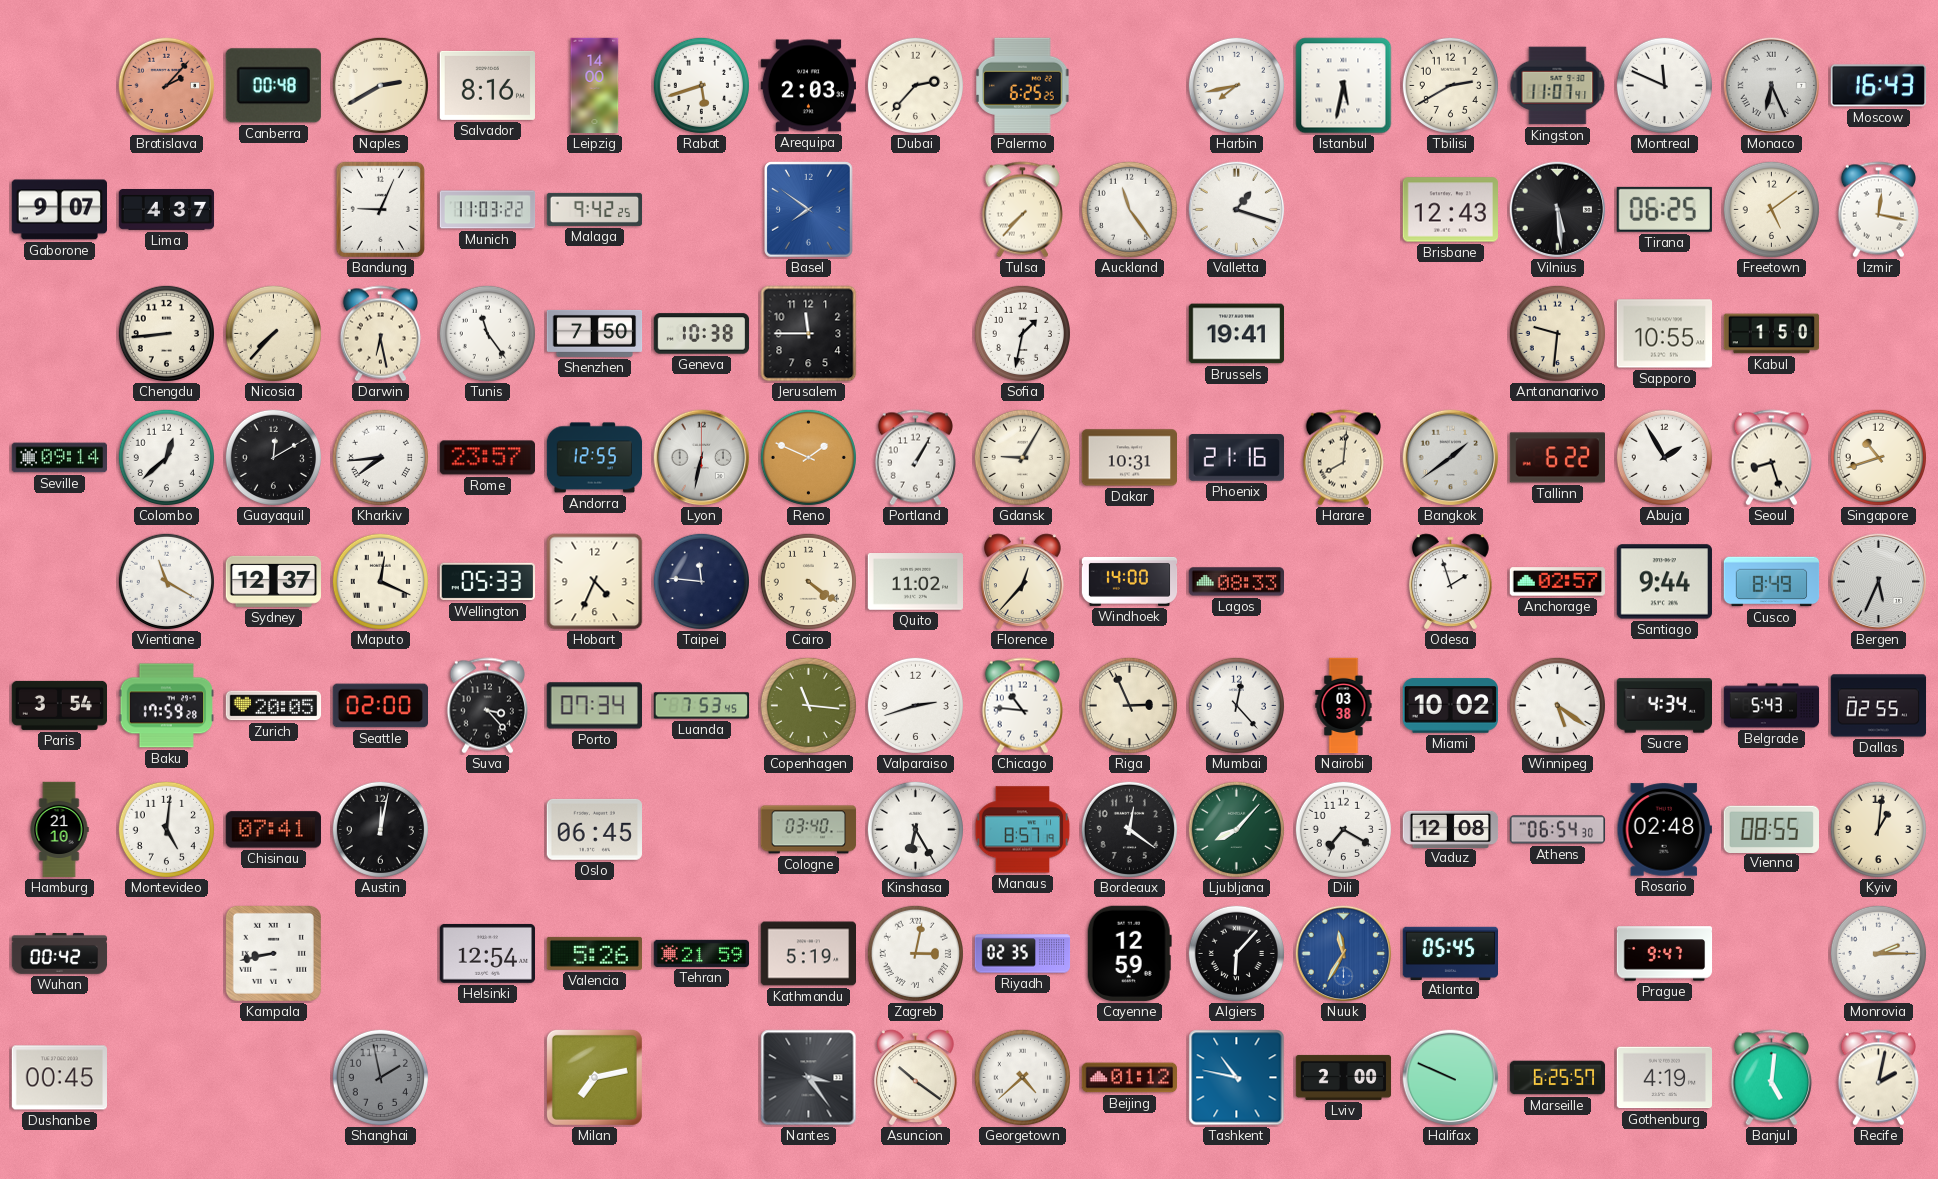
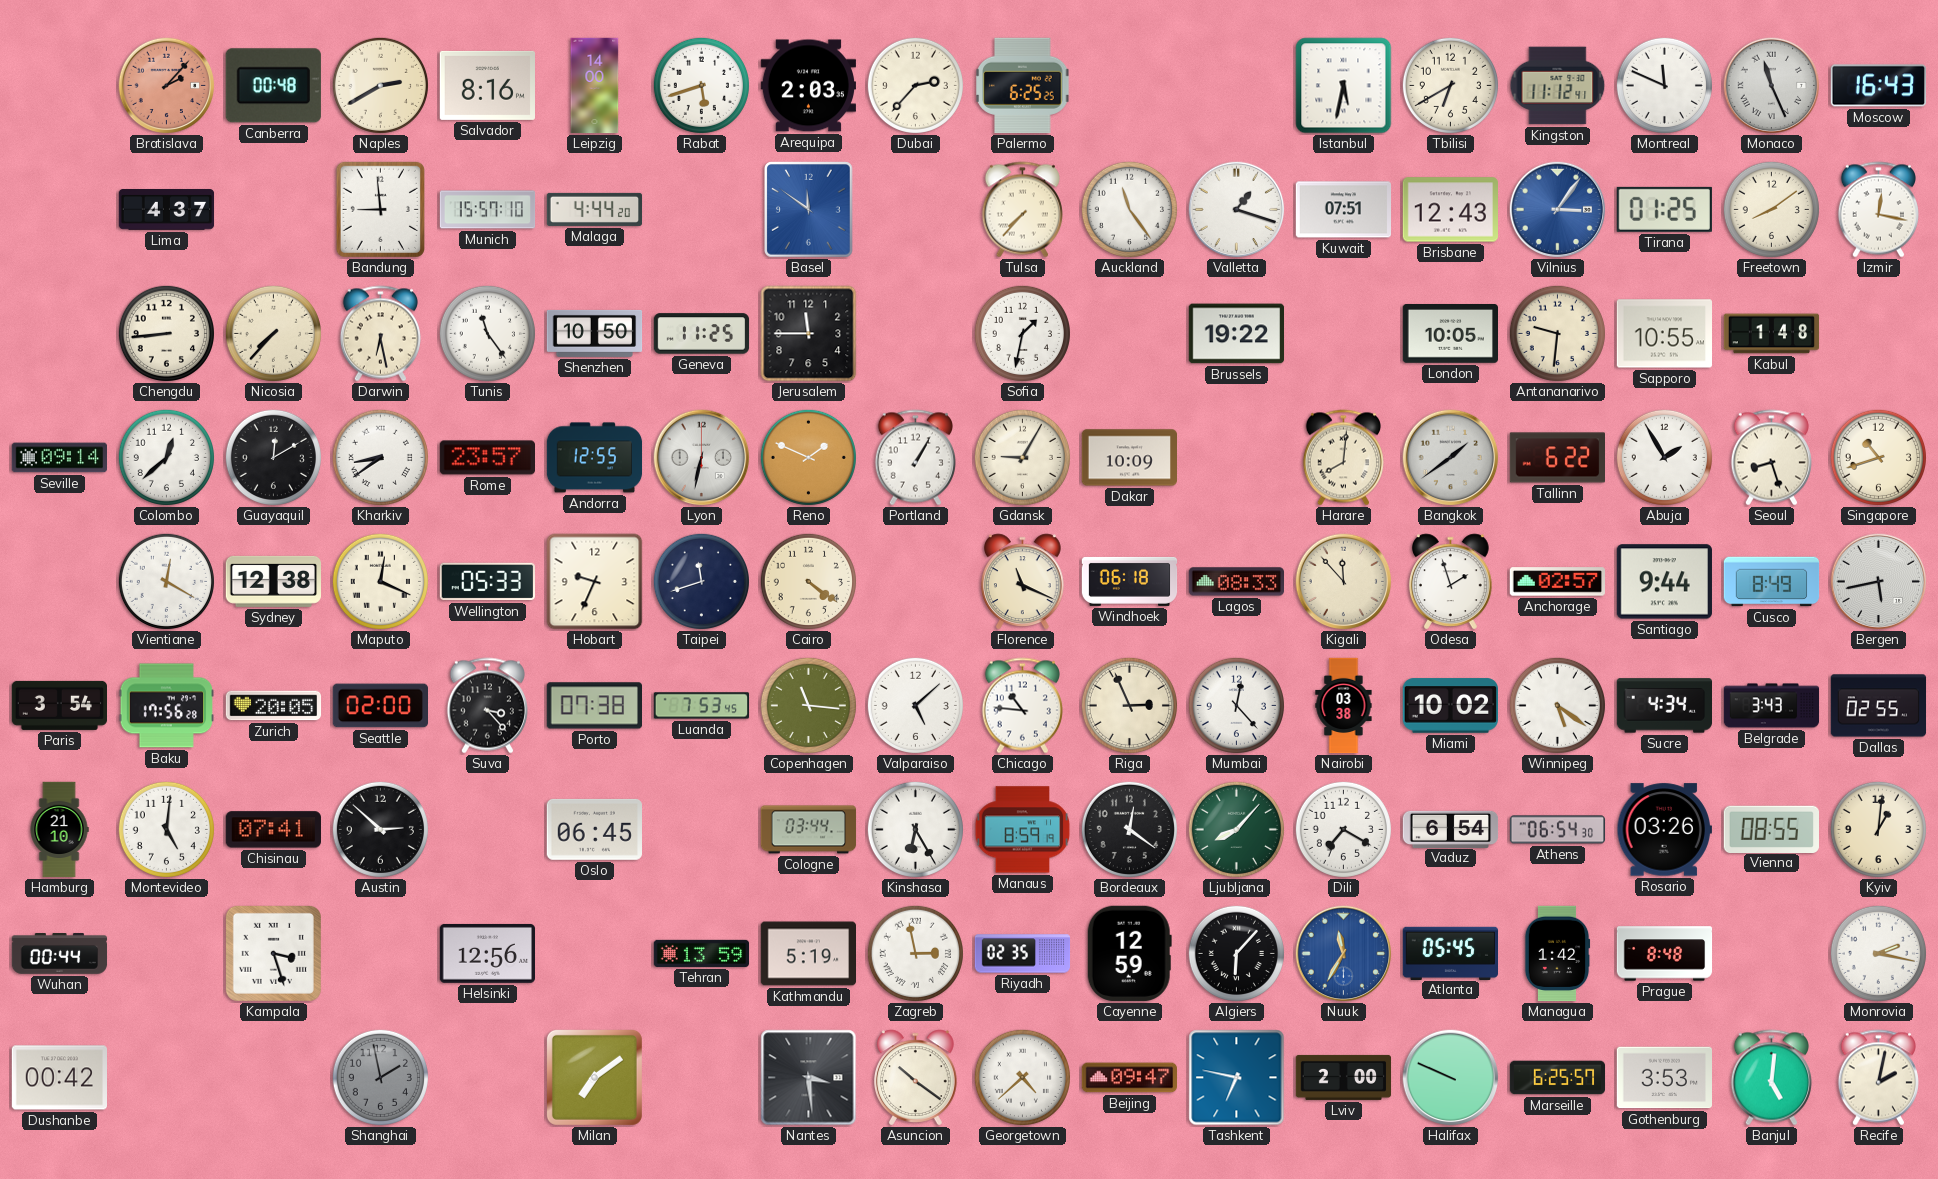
Harbin: 7:43 -> none (1236, 85)
Tbilisi: 2:40 -> 6:40 (1450, 85)
Kingston: 11:07 -> 11:12 (1558, 86)
Monaco: 6:26 -> 11:26 (1772, 86)
Gaborone: 9:07 -> none (59, 210)
Bandung: 9:04 -> 8:59 (380, 209)
Munich: 11:03 -> 15:57 (488, 210)
Malaga: 9:42 -> 4:44 (595, 209)
Basel: 7:51 -> 11:51 (809, 210)
Kuwait: none -> 07:51 (1343, 210)
Vilnius: 5:29 -> 3:06 (1558, 210)
Vilnius dial: black -> blue (1558, 210)
Tirana: 06:25 -> 01:25 (1664, 209)
Freetown: 5:09 -> 8:09 (1771, 209)
Shenzhen: 7:50 -> 10:50 (595, 333)
Geneva: 10:38 -> 11:25 (702, 334)
Brussels: 19:41 -> 19:22 (1236, 334)
London: none -> 10:05 (1450, 334)
Kabul: 1:50 -> 1:48 (1772, 334)
Kharkiv: 7:44 -> 8:39 (380, 457)
Dakar: 10:31 -> 10:09 (1129, 458)
Phoenix: 21:16 -> none (1236, 458)
Vientiane: 11:20 -> 12:20 (166, 581)
Sydney: 12:37 -> 12:38 (273, 581)
Hobart: 4:34 -> 9:34 (595, 582)
Taipei: 11:46 -> 11:42 (701, 581)
Quito: 11:02 -> none (915, 582)
Florence: 12:37 -> 11:19 (1022, 582)
Windhoek: 14:00 -> 06:18 (1130, 581)
Kigali: none -> 11:53 (1344, 582)
Bergen: 5:34 -> 5:43 (1879, 582)
Baku: 17:59 -> 17:56 (166, 706)
Porto: 07:34 -> 07:38 (594, 706)
Valparaiso: 2:42 -> 5:08 (915, 705)
Belgrade: 5:43 -> 3:43 (1772, 706)
Austin: 12:02 -> 2:52 (380, 829)
Cologne: 03:40 -> 03:44 (809, 830)
Manaus: 8:57 -> 8:59 (1023, 830)
Vaduz: 12:08 -> 6:54 (1451, 829)
Rosario: 02:48 -> 03:26 (1664, 830)
Wuhan: 00:42 -> 00:44 (60, 954)
Kampala: 8:43 -> 3:27 (273, 953)
Helsinki: 12:54 -> 12:56 (487, 953)
Valencia: 5:26 -> none (594, 953)
Tehran: 21:59 -> 13:59 (702, 953)
Zagreb: 3:02 -> 2:58 (915, 953)
Managua: none -> 1:42 (1557, 954)
Prague: 9:47 -> 8:48 (1665, 954)
Monrovia: 2:15 -> 2:17 (1878, 953)
Dushanbe: 00:45 -> 00:42 (59, 1078)
Milan: 7:13 -> 7:09 (594, 1077)
Nantes: 3:24 -> 3:29 (809, 1078)
Beijing: 01:12 -> 09:47 (1129, 1078)
Tashkent: 10:47 -> 6:47 (1237, 1078)
Gothenburg: 4:19 -> 3:53 (1664, 1078)
